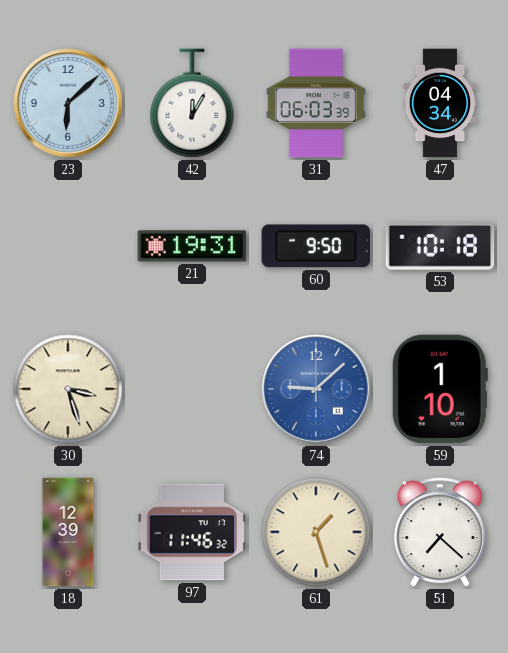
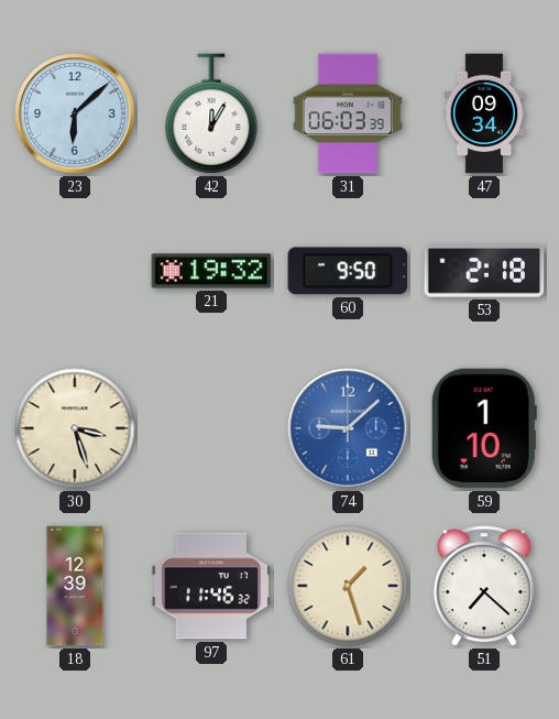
47: 04:34 -> 09:34 (484, 113)
21: 19:31 -> 19:32 (211, 271)
53: 10:18 -> 2:18 (484, 271)
